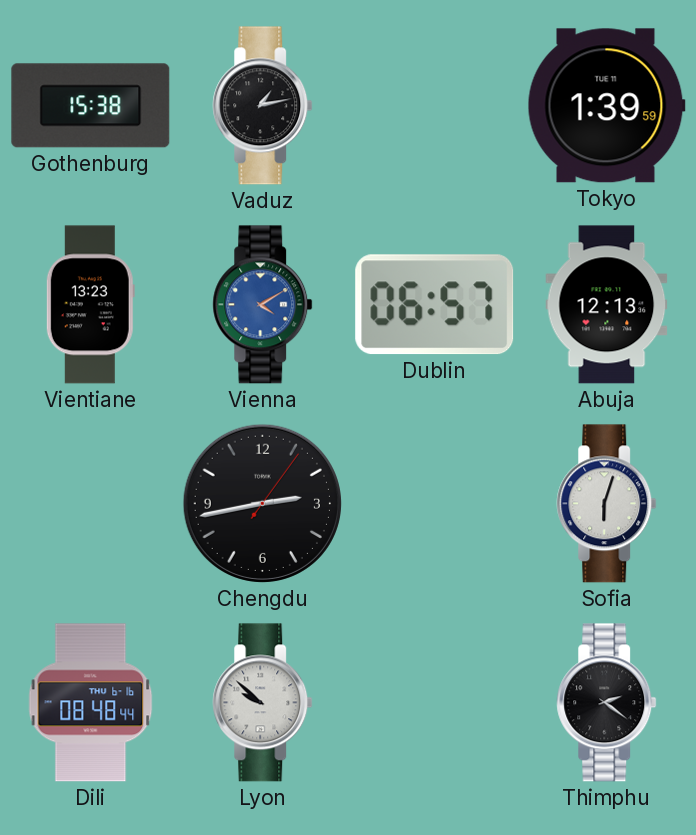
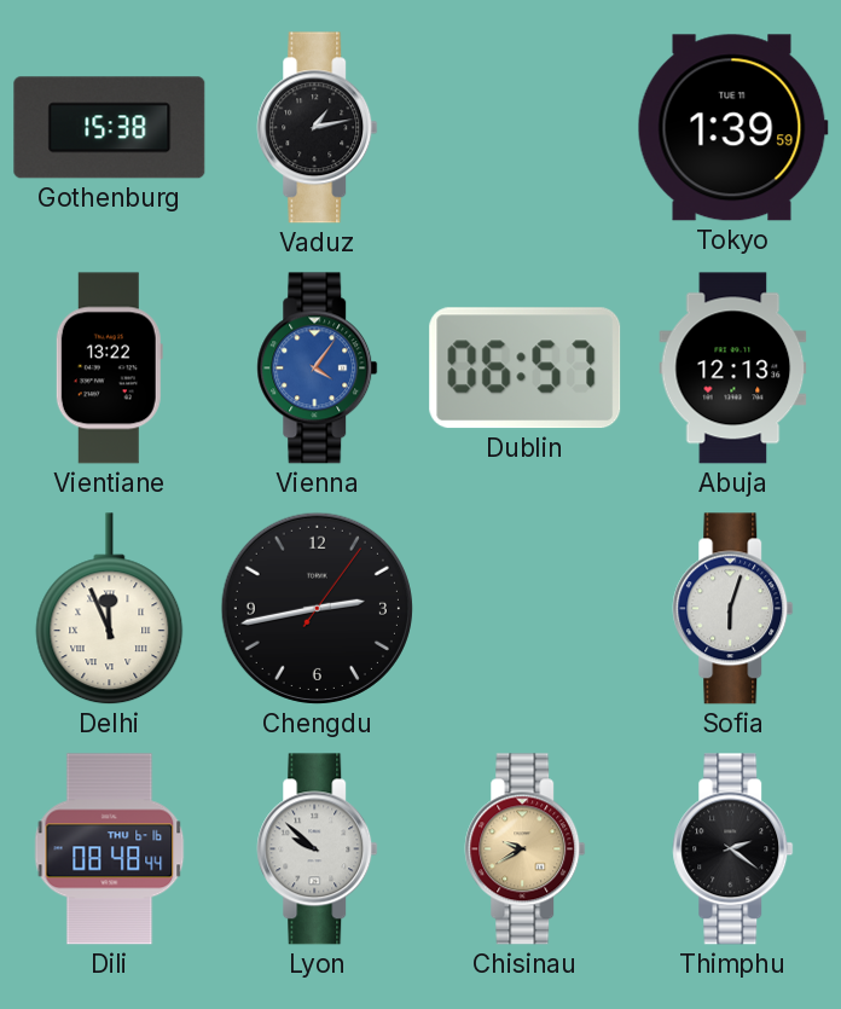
Vientiane: 13:23 -> 13:22 (109, 369)
Vienna: 4:10 -> 4:06 (318, 369)
Delhi: none -> 11:56 (110, 609)
Chisinau: none -> 9:40 (526, 849)
